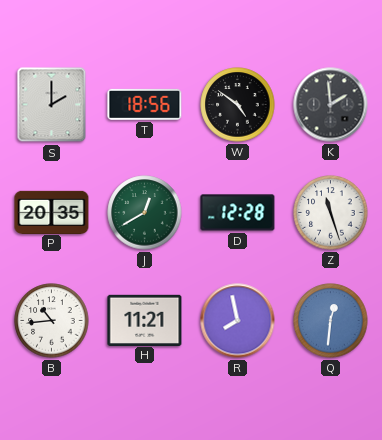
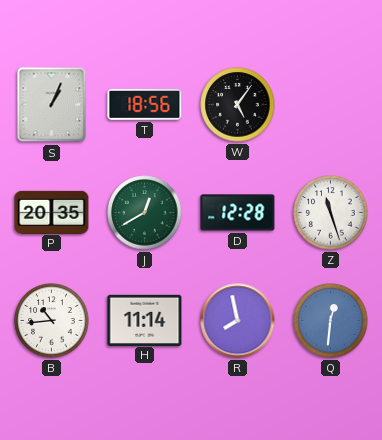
S: 2:00 -> 1:04 (52, 105)
W: 4:51 -> 5:06 (238, 105)
K: 1:59 -> none (331, 105)
H: 11:21 -> 11:14 (145, 320)
